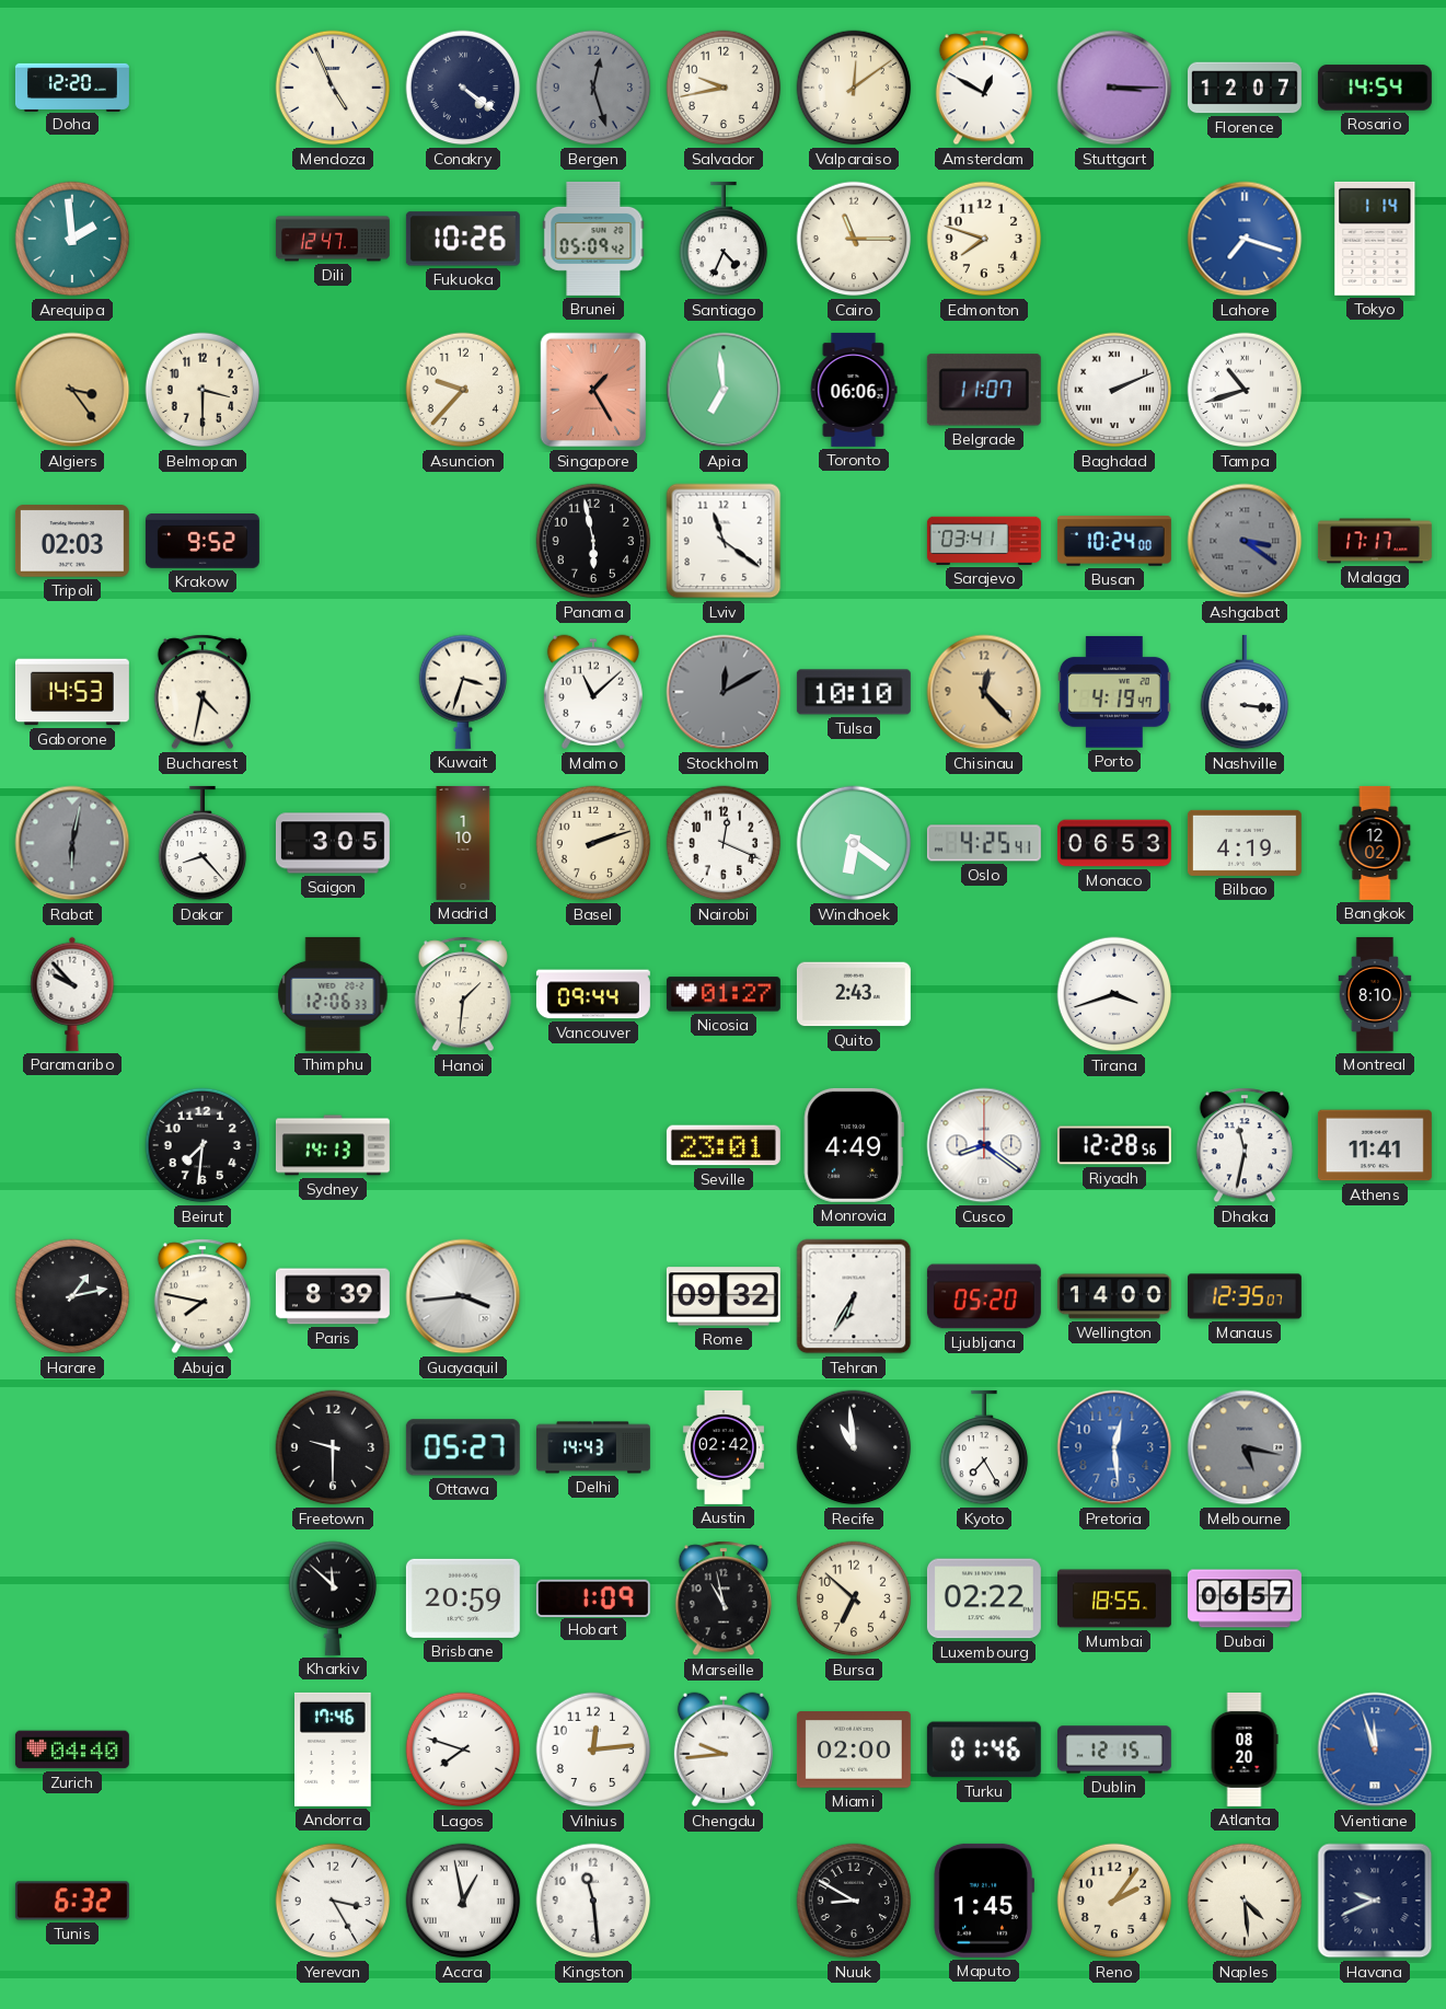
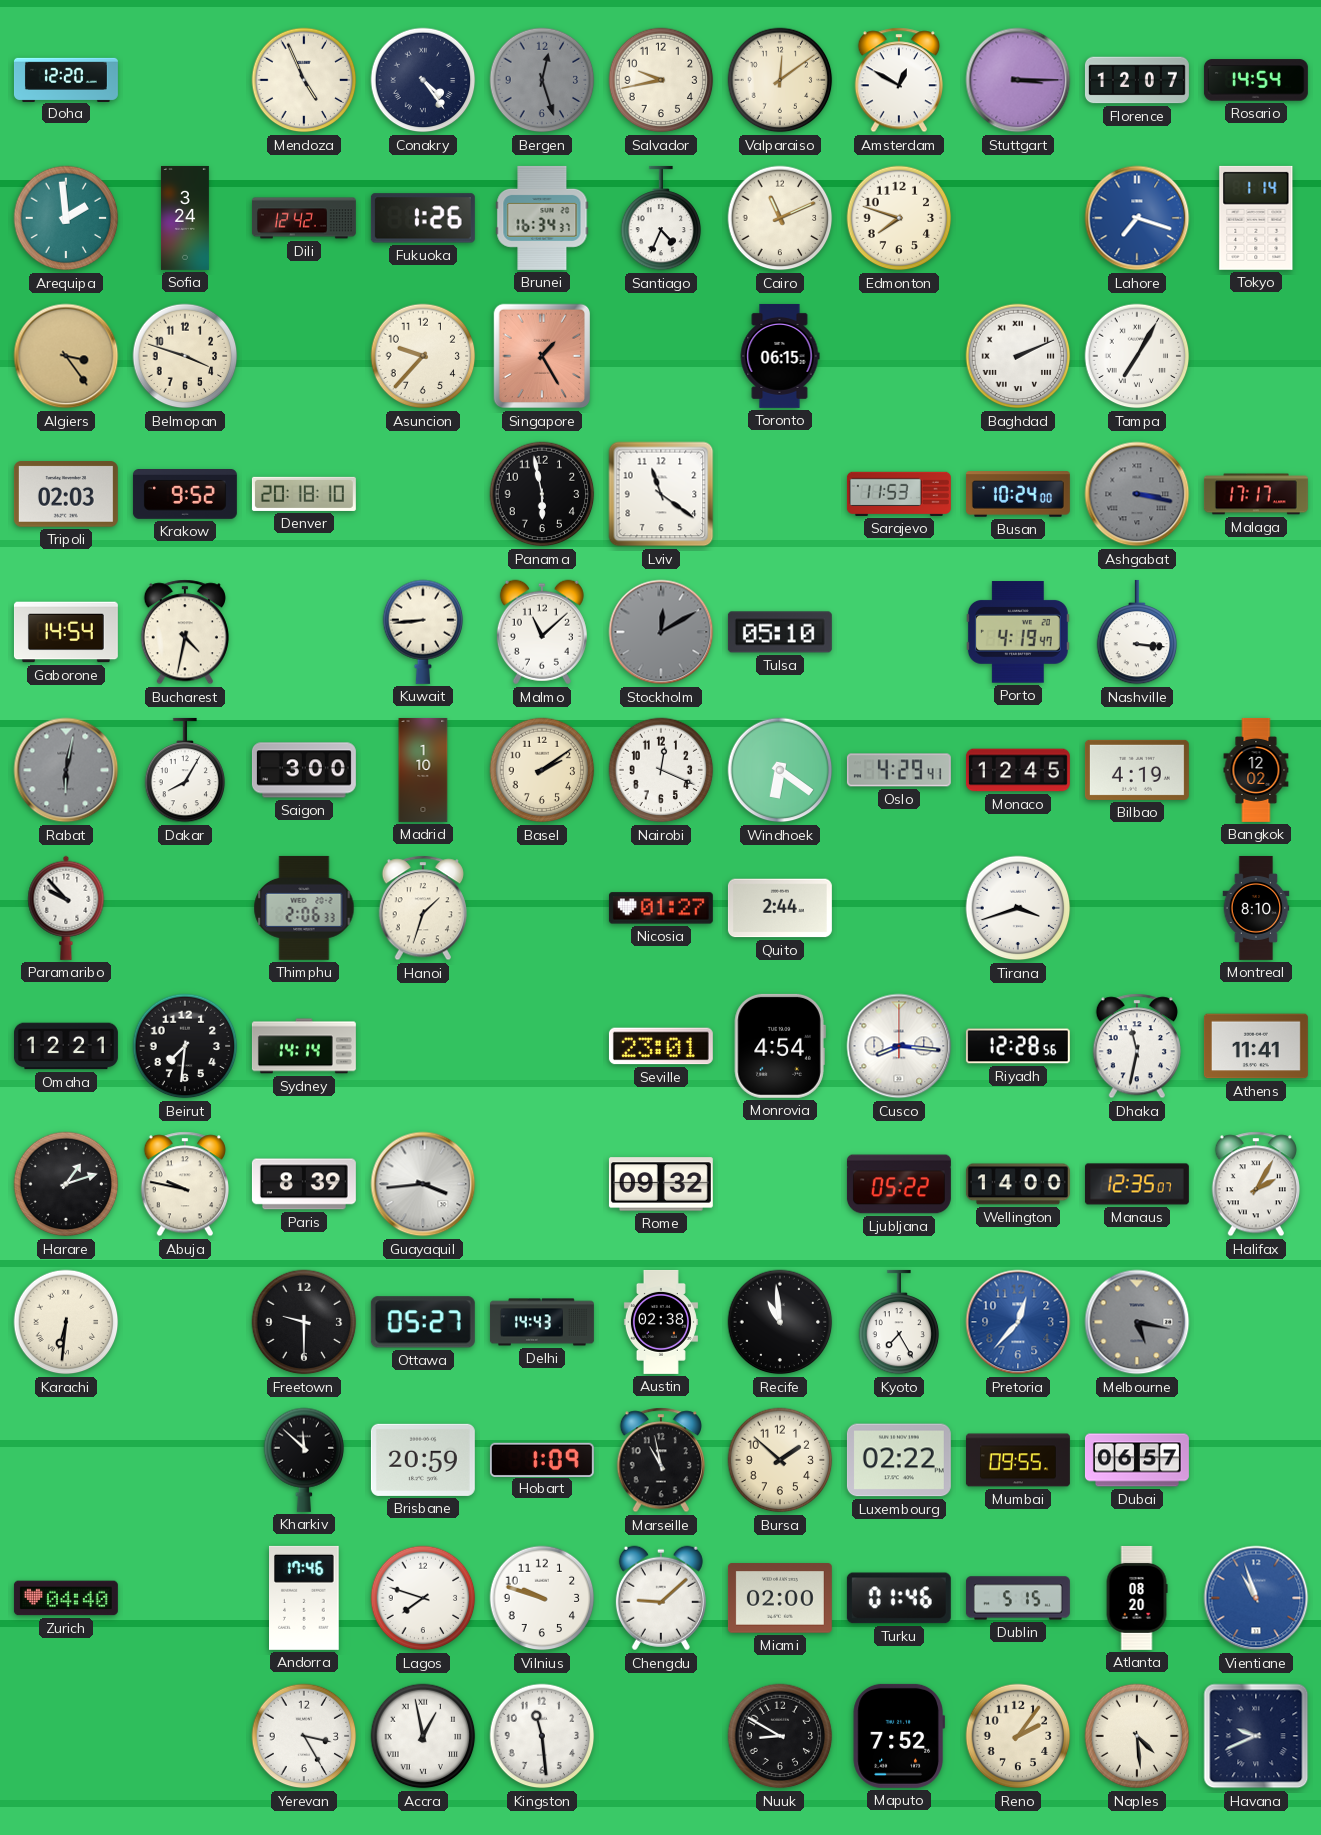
Conakry: 4:21 -> 4:24 (423, 80)
Sofia: none -> 3:24 (185, 218)
Dili: 12:47 -> 12:42 (304, 218)
Fukuoka: 10:26 -> 1:26 (423, 218)
Brunei: 05:09 -> 16:34 (542, 218)
Cairo: 11:15 -> 11:11 (780, 218)
Belmopan: 3:30 -> 3:48 (185, 356)
Apia: 6:59 -> none (724, 390)
Toronto: 06:06 -> 06:15 (780, 356)
Belgrade: 11:07 -> none (984, 390)
Tampa: 10:42 -> 7:05 (1137, 356)
Denver: none -> 20:18 (304, 494)
Sarajevo: 03:41 -> 11:53 (899, 494)
Ashgabat: 3:21 -> 3:17 (1137, 494)
Gaborone: 14:53 -> 14:54 (66, 632)
Kuwait: 3:33 -> 8:44 (423, 632)
Tulsa: 10:10 -> 05:10 (780, 632)
Chisinau: 12:23 -> none (984, 692)
Dakar: 8:23 -> 8:05 (185, 770)
Saigon: 3:05 -> 3:00 (304, 770)
Basel: 2:12 -> 2:09 (542, 770)
Oslo: 4:25 -> 4:29 (899, 770)
Monaco: 06:53 -> 12:45 (1018, 770)
Thimphu: 12:06 -> 2:06 (304, 908)
Hanoi: 1:31 -> 1:33 (423, 908)
Vancouver: 09:44 -> none (593, 994)
Quito: 2:43 -> 2:44 (780, 908)
Omaha: none -> 12:21 (66, 1046)
Sydney: 14:13 -> 14:14 (304, 1046)
Monrovia: 4:49 -> 4:54 (780, 1046)
Cusco: 8:21 -> 8:16 (899, 1046)
Harare: 1:13 -> 1:12 (66, 1184)
Abuja: 7:47 -> 9:47 (185, 1184)
Tehran: 6:35 -> none (854, 1296)
Ljubljana: 05:20 -> 05:22 (899, 1184)
Halifax: none -> 2:05 (1256, 1184)
Karachi: none -> 6:31 (66, 1322)
Austin: 02:42 -> 02:38 (661, 1322)
Pretoria: 12:29 -> 12:37 (1018, 1322)
Bursa: 6:52 -> 1:52 (780, 1460)
Mumbai: 18:55 -> 09:55 (1018, 1460)
Vilnius: 12:14 -> 9:48 (542, 1598)
Chengdu: 9:44 -> 9:08 (661, 1598)
Dublin: 12:15 -> 5:15 (1018, 1598)
Vientiane: 11:57 -> 10:57 (1256, 1598)
Tunis: 6:32 -> none (72, 1901)
Maputo: 1:45 -> 7:52 (898, 1736)
